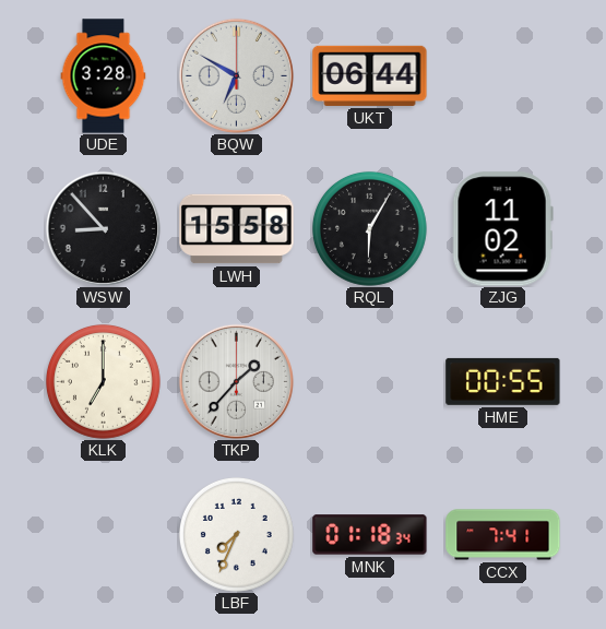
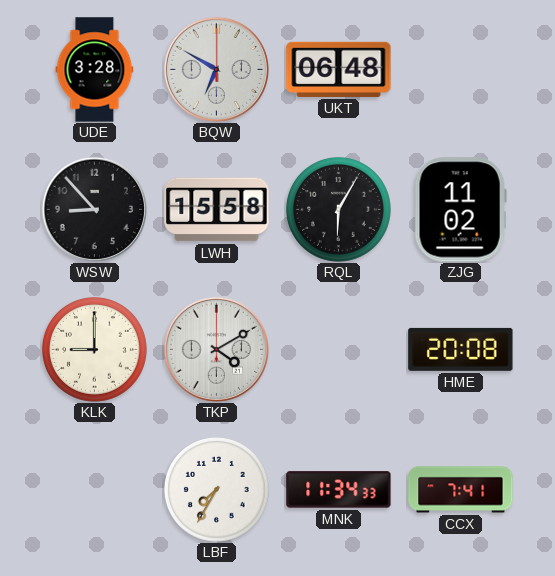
UKT: 06:44 -> 06:48 (339, 69)
KLK: 7:00 -> 9:00 (94, 349)
TKP: 1:37 -> 4:10 (216, 349)
HME: 00:55 -> 20:08 (461, 349)
LBF: 7:34 -> 7:35 (216, 489)
MNK: 01:18 -> 11:34 (339, 490)
